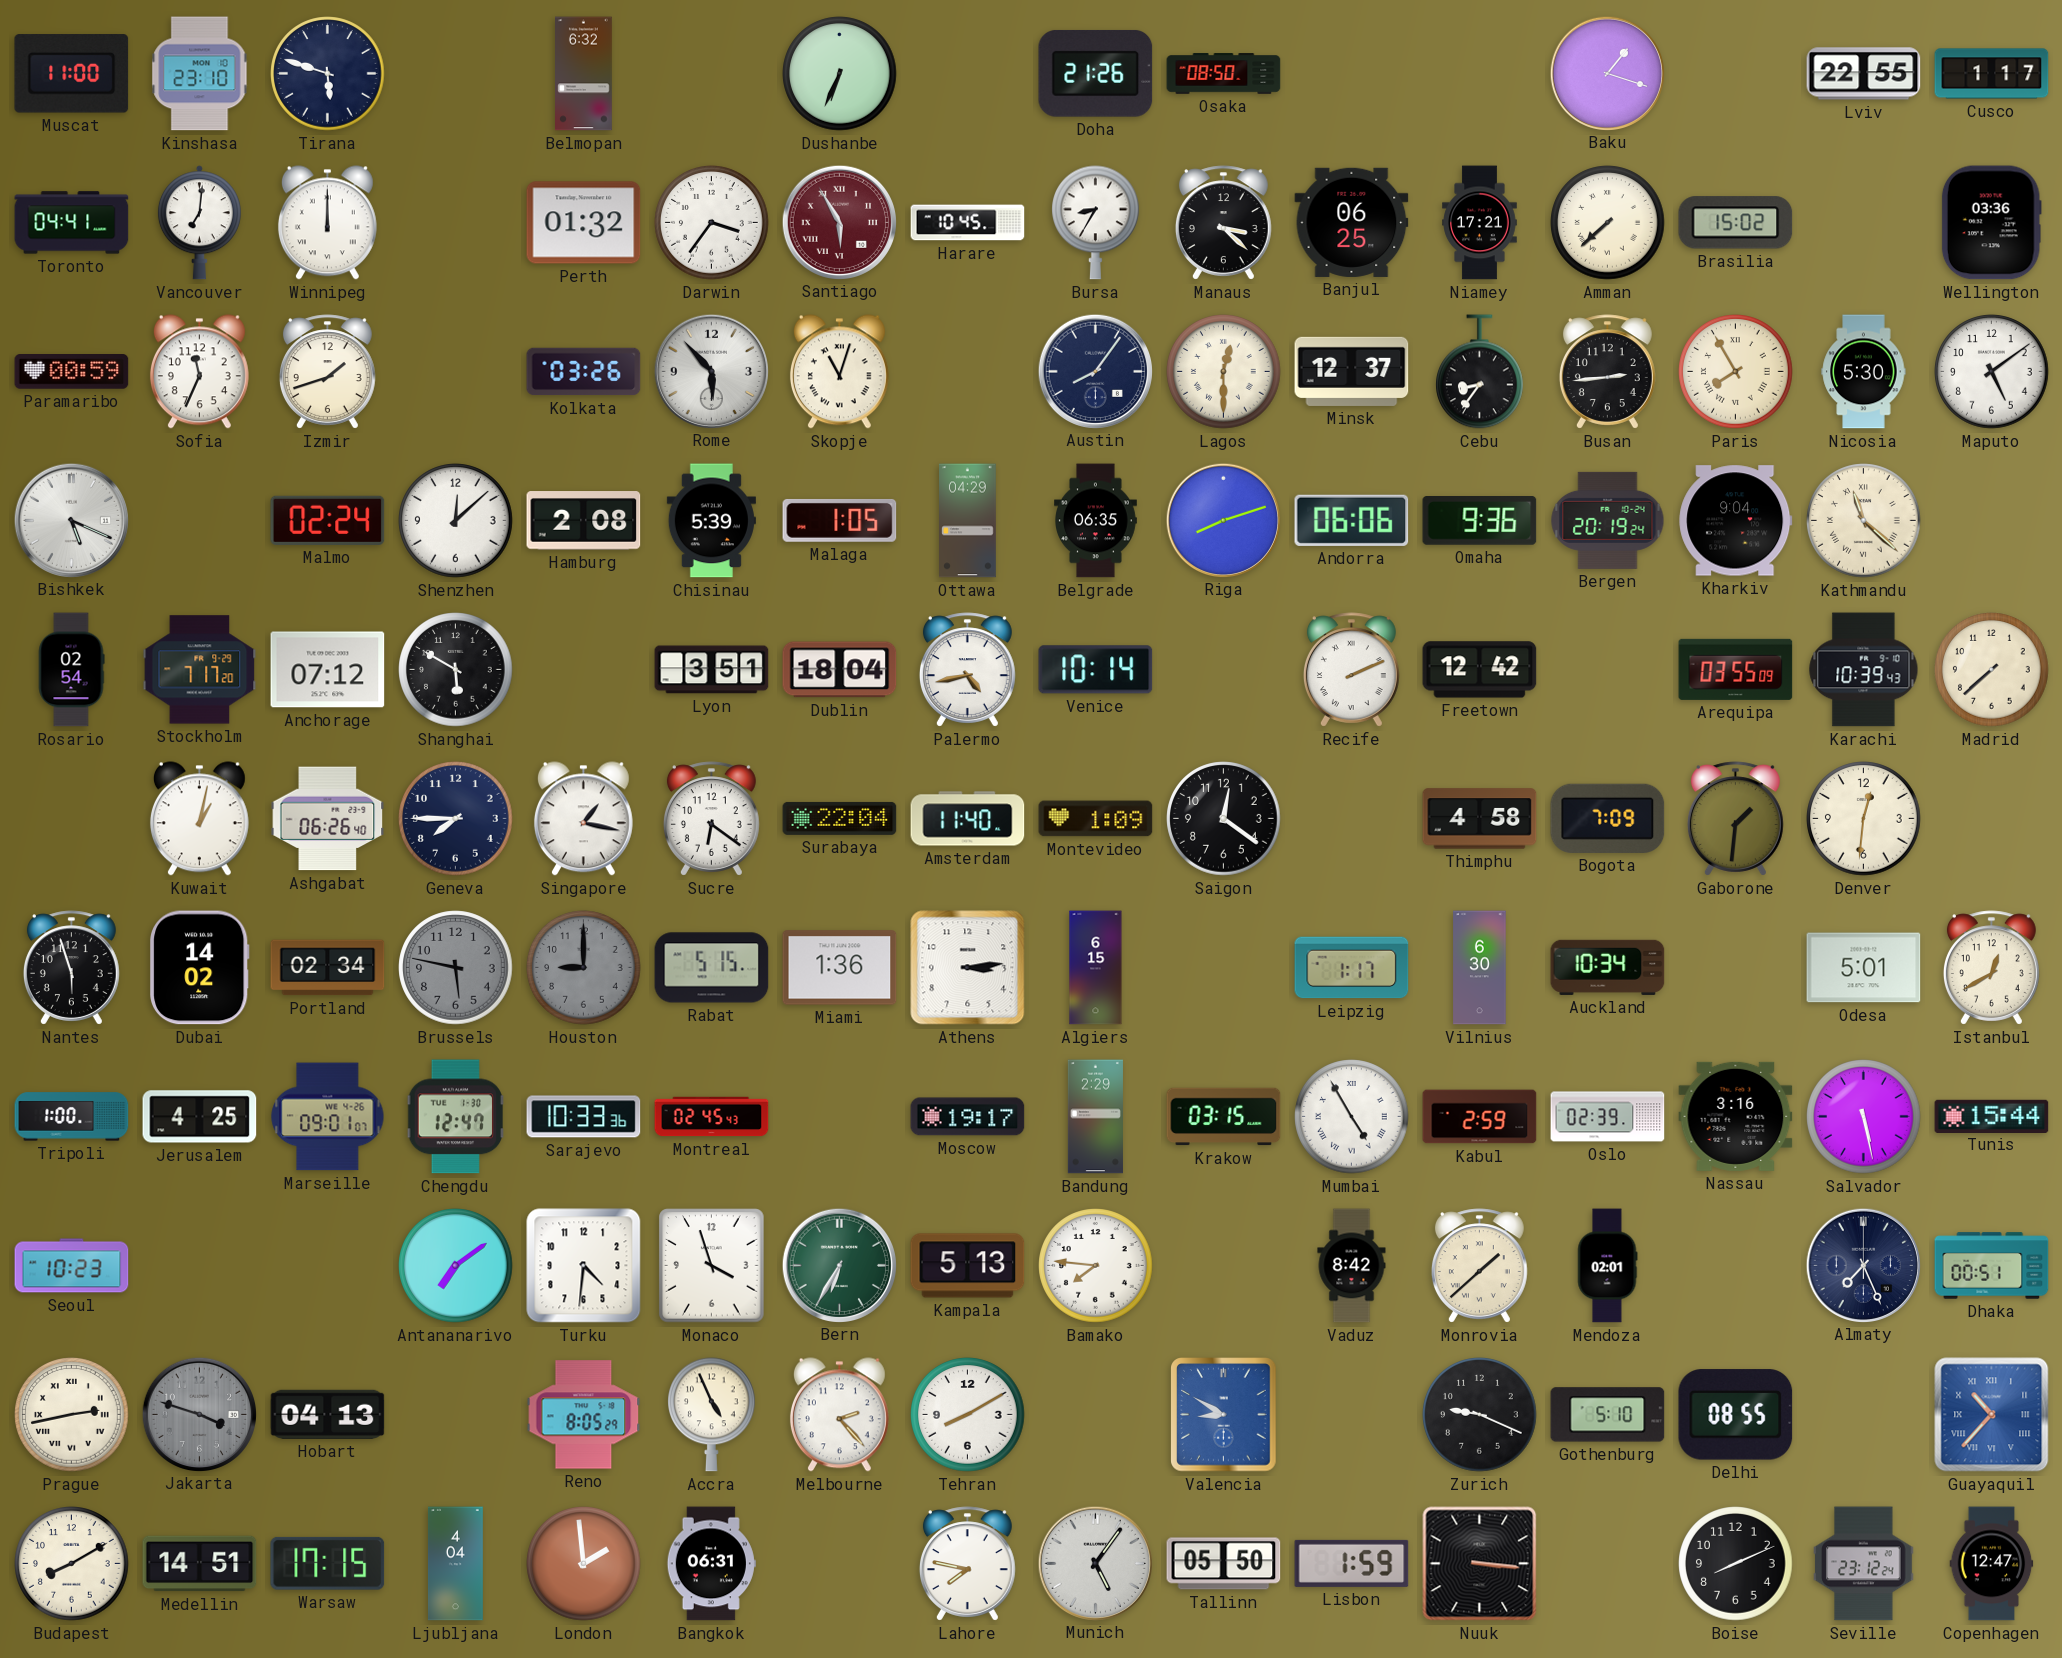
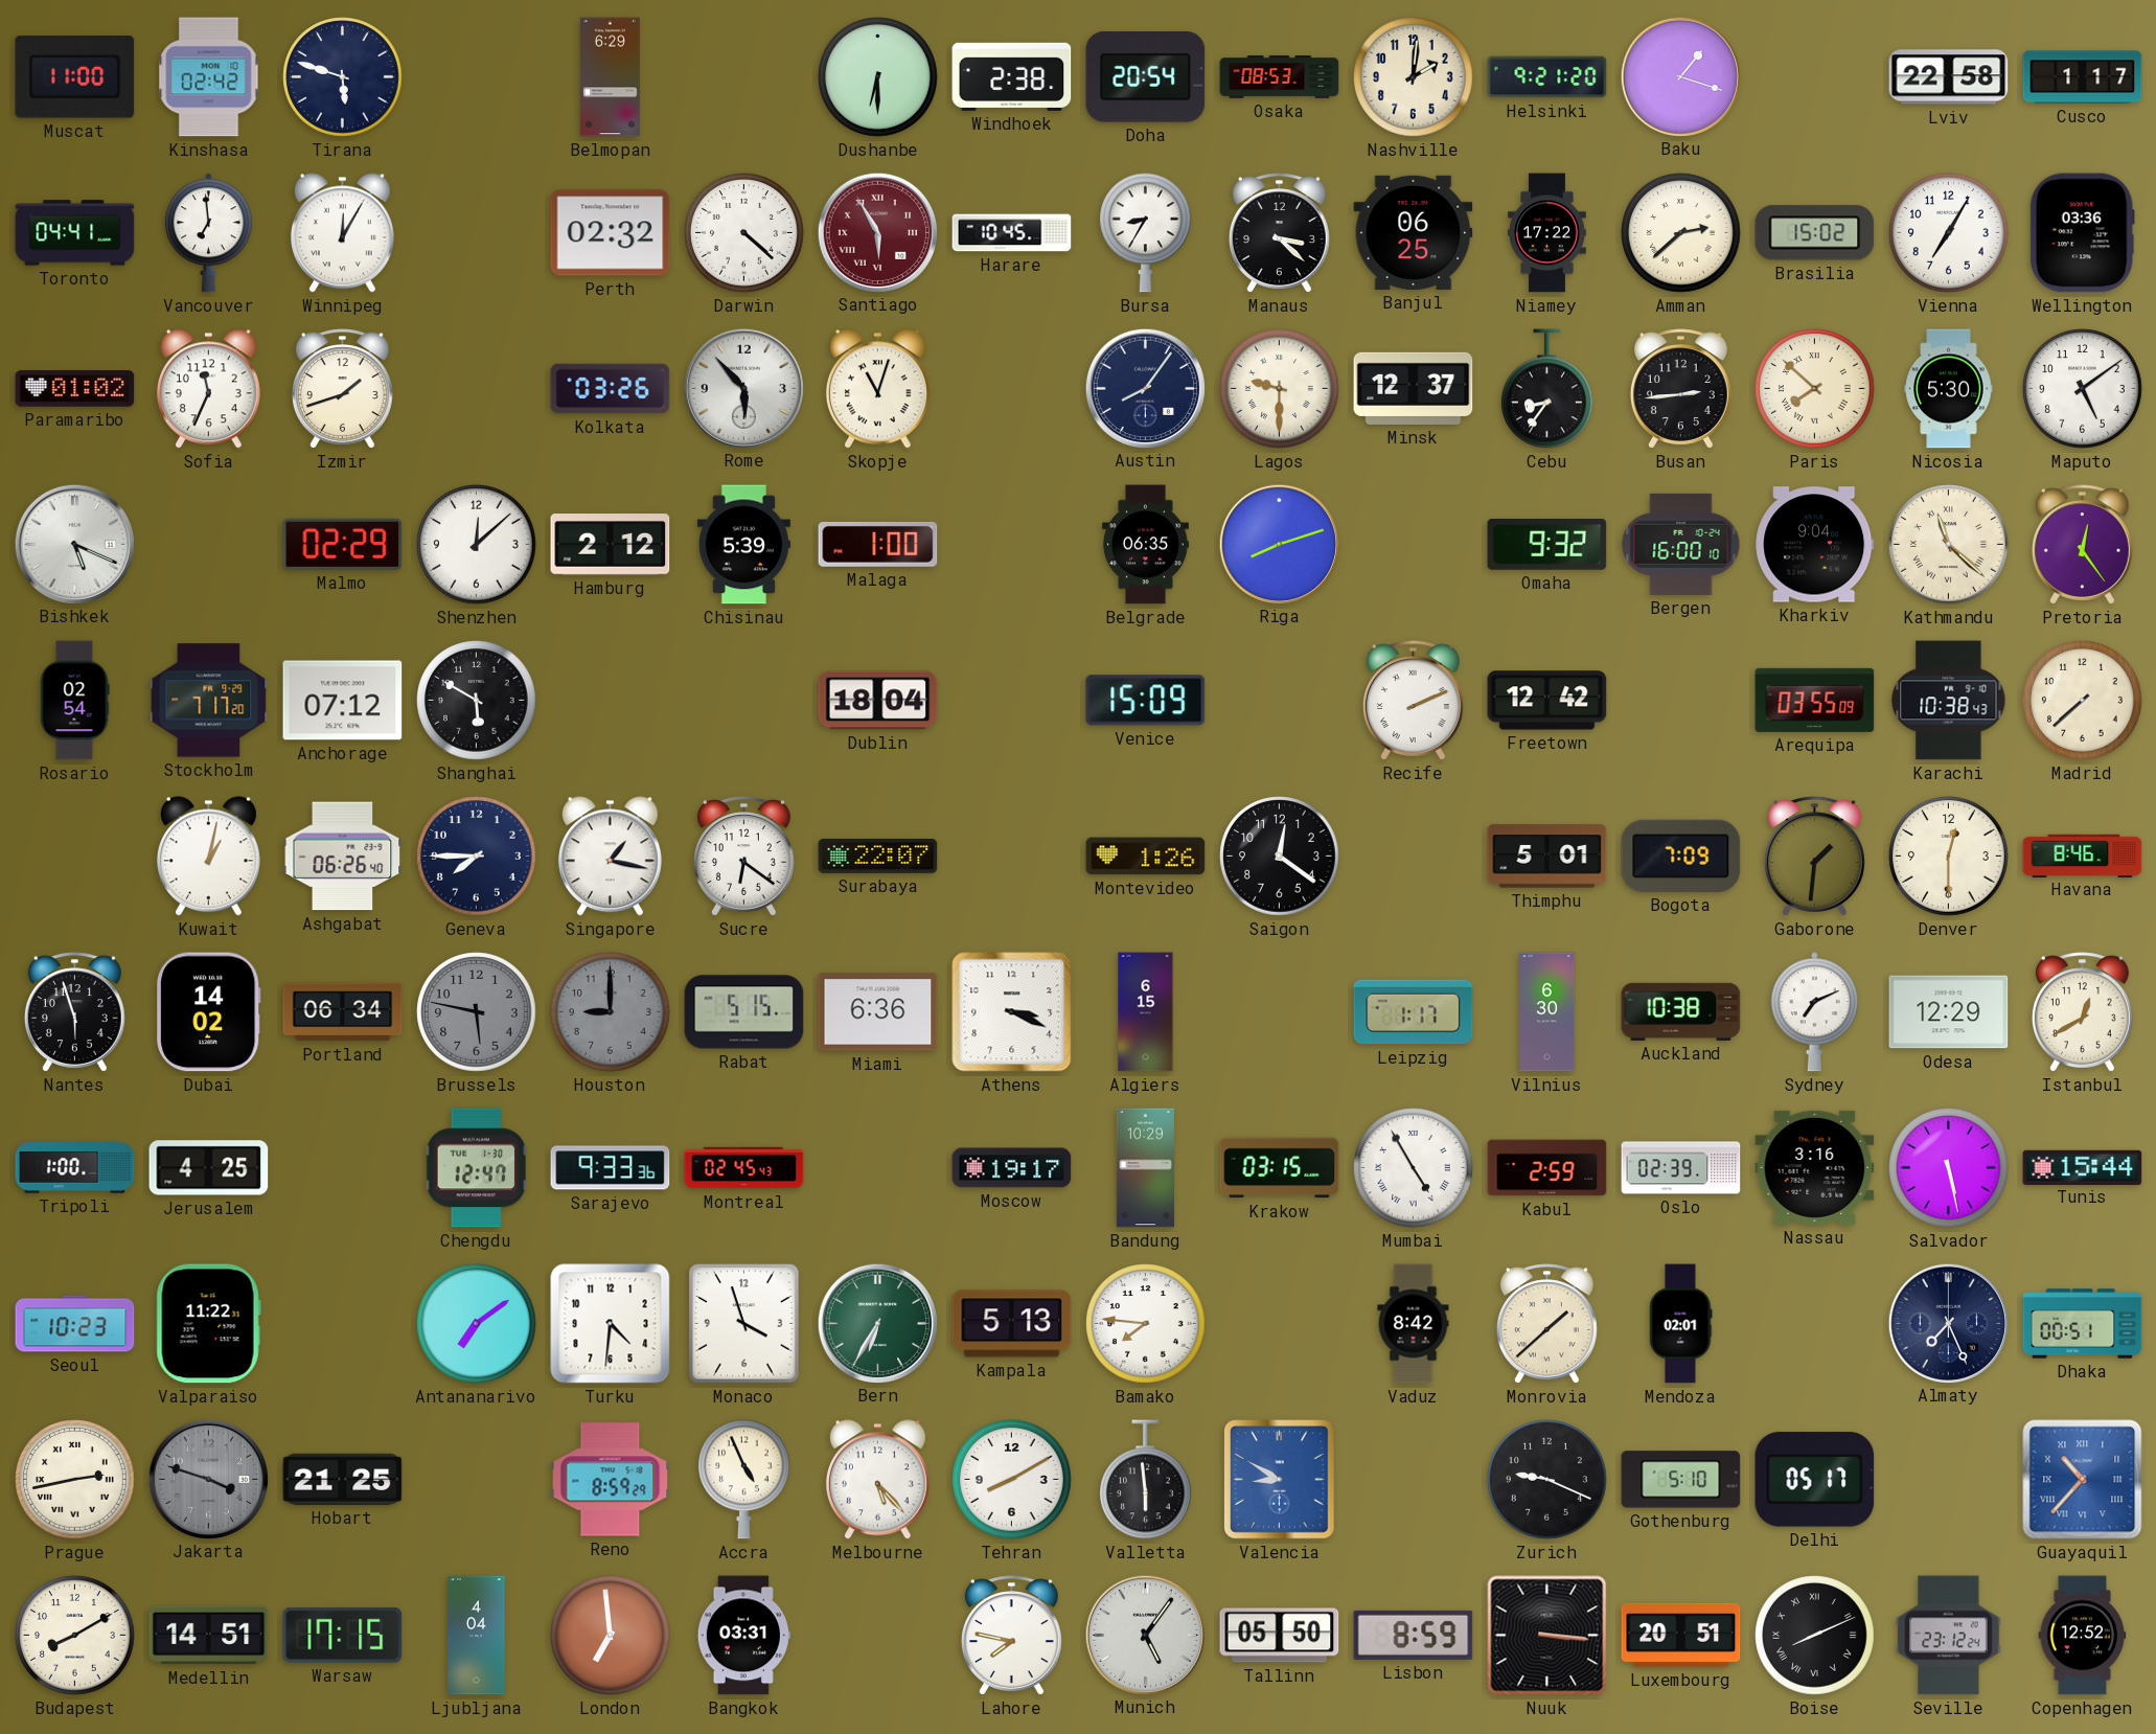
Kinshasa: 23:10 -> 02:42 (209, 77)
Belmopan: 6:32 -> 6:29 (611, 77)
Dushanbe: 6:34 -> 6:30 (878, 77)
Windhoek: none -> 2:38 (1012, 76)
Doha: 21:26 -> 20:54 (1146, 76)
Osaka: 08:50 -> 08:53 (1280, 77)
Nashville: none -> 2:01 (1414, 77)
Helsinki: none -> 9:21 (1547, 77)
Lviv: 22:55 -> 22:58 (1949, 77)
Vancouver: 7:01 -> 6:59 (208, 233)
Winnipeg: 12:00 -> 12:05 (342, 233)
Perth: 01:32 -> 02:32 (611, 233)
Darwin: 3:36 -> 4:22 (744, 233)
Niamey: 17:21 -> 17:22 (1547, 233)
Amman: 7:38 -> 2:38 (1681, 233)
Vienna: none -> 7:05 (1949, 233)
Paramaribo: 00:59 -> 01:02 (75, 389)
Lagos: 12:30 -> 9:30 (1280, 389)
Paris: 7:55 -> 7:52 (1815, 389)
Malmo: 02:24 -> 02:29 (343, 544)
Hamburg: 2:08 -> 2:12 (611, 545)
Malaga: 1:05 -> 1:00 (878, 544)
Ottawa: 04:29 -> none (968, 521)
Andorra: 06:06 -> none (1352, 520)
Omaha: 9:36 -> 9:32 (1547, 545)
Bergen: 20:19 -> 16:00 (1681, 544)
Pretoria: none -> 12:24 (2082, 545)
Lyon: 3:51 -> none (712, 670)
Palermo: 4:43 -> none (967, 670)
Venice: 10:14 -> 15:09 (1146, 701)
Karachi: 10:39 -> 10:38 (1949, 701)
Surabaya: 22:04 -> 22:07 (878, 855)
Amsterdam: 11:40 -> none (968, 819)
Montevideo: 1:09 -> 1:26 (1146, 857)
Thimphu: 4:58 -> 5:01 (1547, 857)
Denver: 12:31 -> 12:30 (1949, 857)
Havana: none -> 8:46 (2083, 855)
Portland: 02:34 -> 06:34 (343, 1012)
Miami: 1:36 -> 6:36 (878, 1012)
Athens: 3:14 -> 3:19 (1012, 1012)
Auckland: 10:34 -> 10:38 (1681, 1011)
Sydney: none -> 7:11 (1814, 1012)
Odesa: 5:01 -> 12:29 (1949, 1012)
Marseille: 09:01 -> none (328, 1117)
Sarajevo: 10:33 -> 9:33 (611, 1168)
Bandung: 2:29 -> 10:29 (1145, 1168)
Valparaiso: none -> 11:22 (208, 1324)
Hobart: 04:13 -> 21:25 (343, 1479)
Reno: 8:05 -> 8:59 (611, 1480)
Melbourne: 2:23 -> 5:23 (877, 1480)
Valletta: none -> 5:59 (1146, 1480)
Delhi: 08:55 -> 05:17 (1815, 1480)
London: 1:59 -> 6:59 (611, 1636)
Bangkok: 06:31 -> 03:31 (743, 1636)
Lisbon: 1:59 -> 8:59 (1414, 1635)
Luxembourg: none -> 20:51 (1681, 1635)
Boise numerals: Arabic -> Roman (1815, 1636)
Copenhagen: 12:47 -> 12:52 (2083, 1636)
